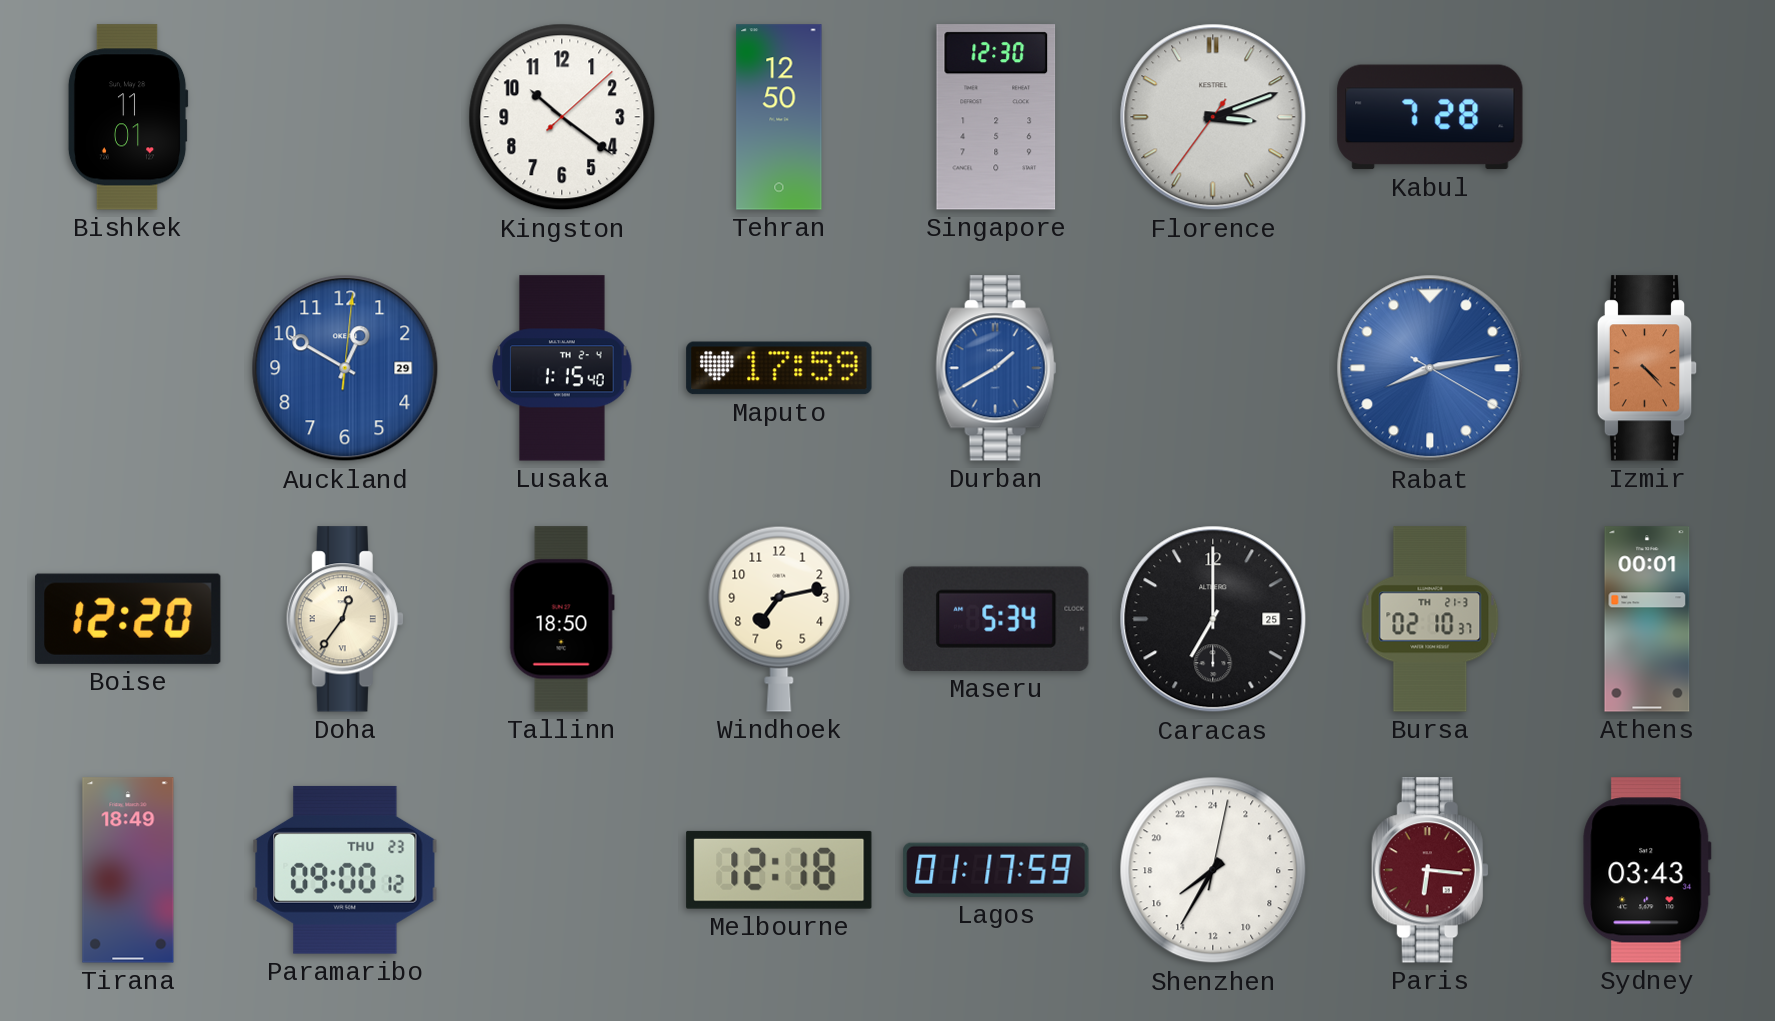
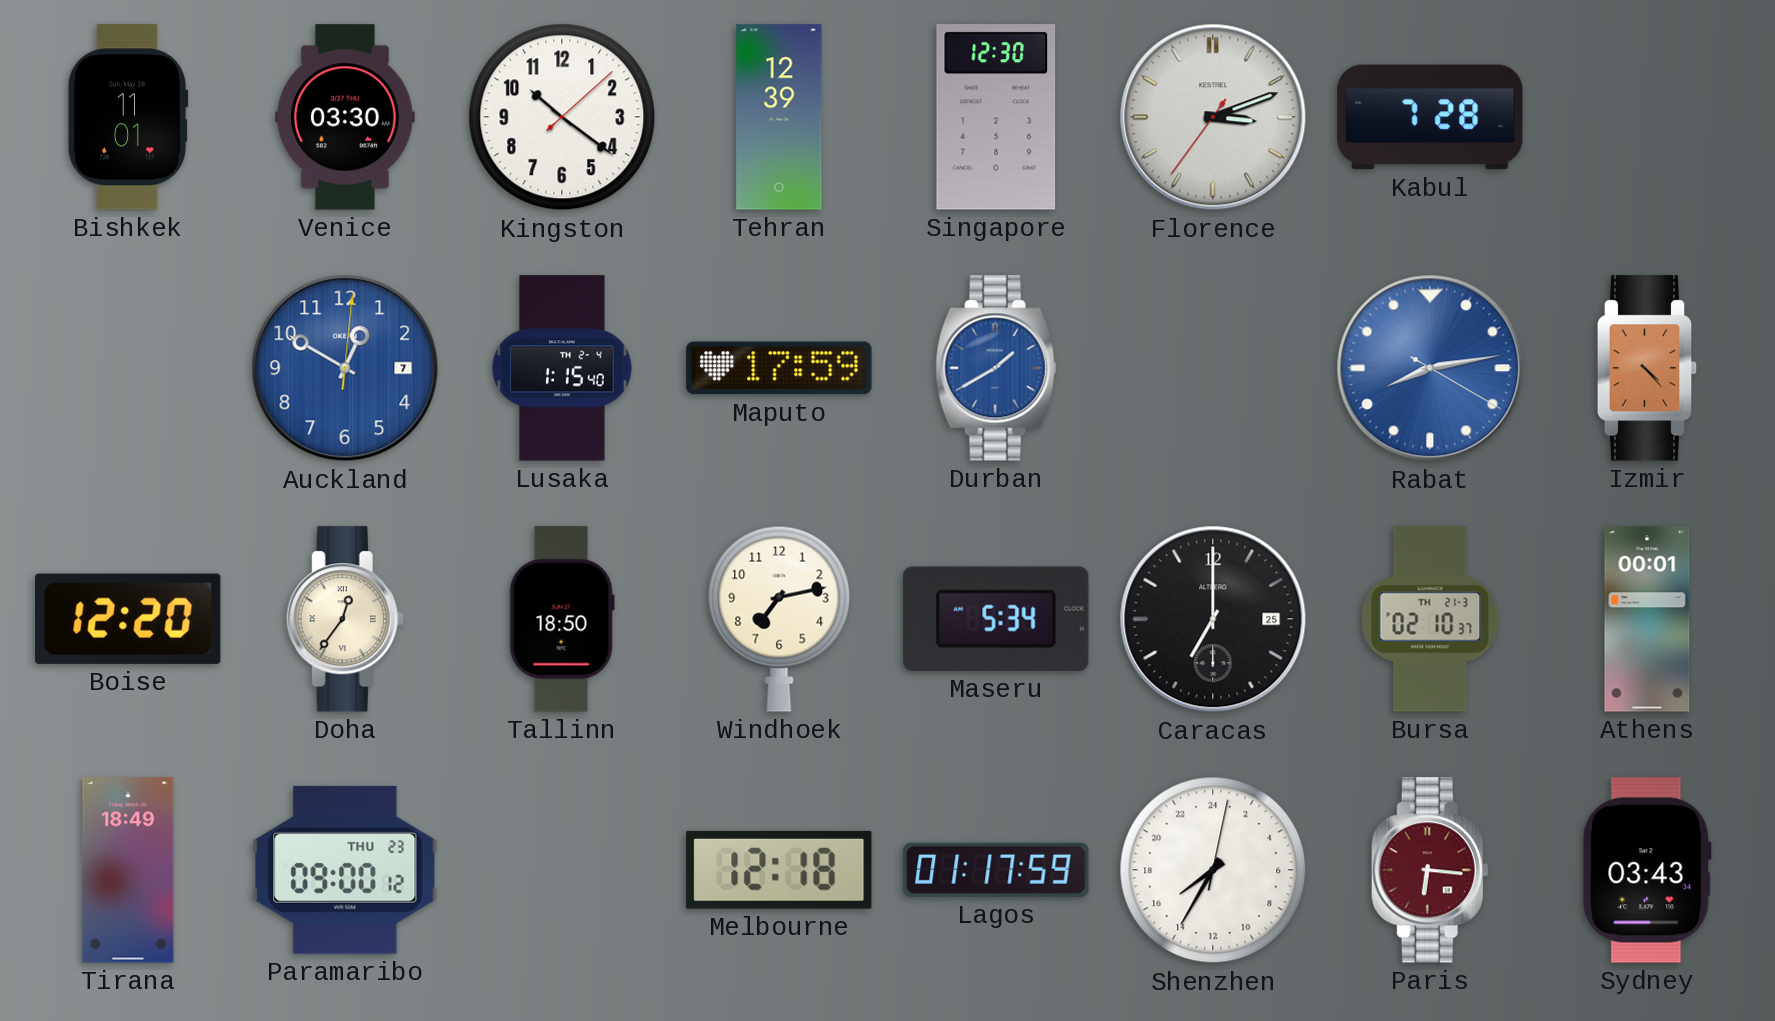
Venice: none -> 03:30 (345, 117)
Tehran: 12:50 -> 12:39 (779, 117)
Auckland date: 29 -> 7 (345, 368)
